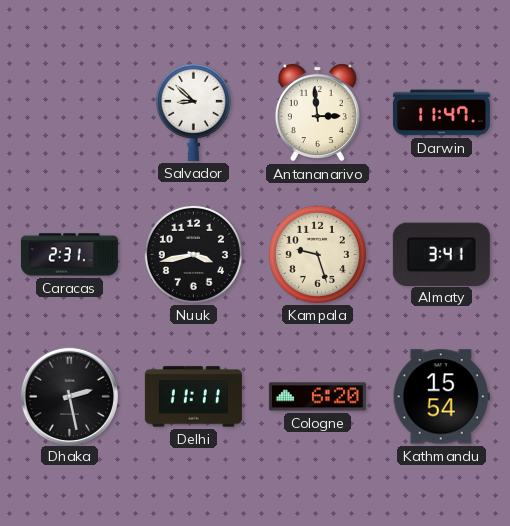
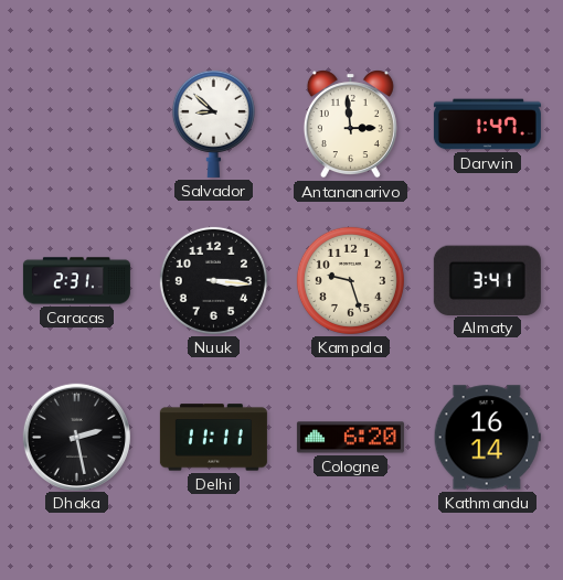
Darwin: 11:47 -> 1:47 (487, 125)
Nuuk: 3:43 -> 3:16 (213, 280)
Kathmandu: 15:54 -> 16:14 (487, 438)
